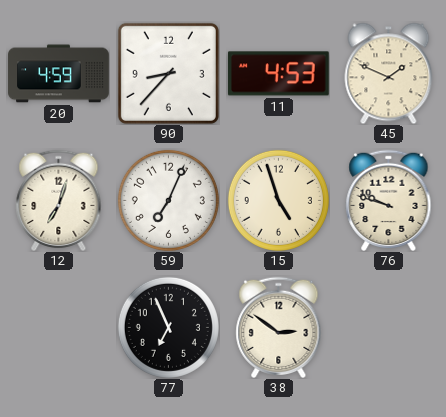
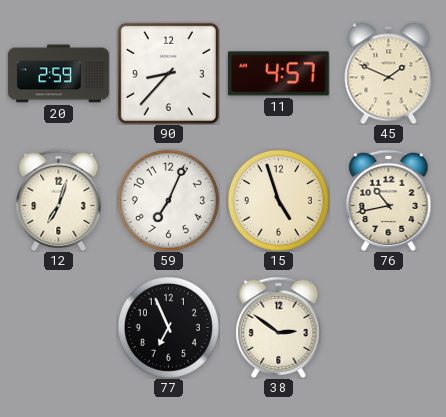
20: 4:59 -> 2:59 (59, 74)
11: 4:53 -> 4:57 (278, 74)
76: 9:48 -> 10:43 (389, 200)
